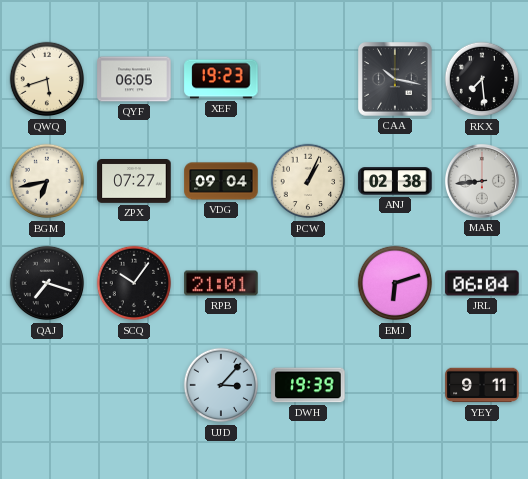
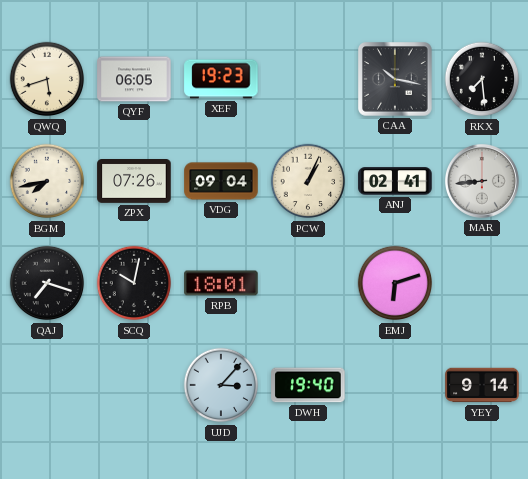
BGM: 6:43 -> 7:43 (47, 181)
ZPX: 07:27 -> 07:26 (134, 182)
ANJ: 02:38 -> 02:41 (395, 181)
SCQ: 10:06 -> 10:02 (134, 283)
RPB: 21:01 -> 18:01 (221, 283)
JRL: 06:04 -> none (482, 283)
DWH: 19:39 -> 19:40 (308, 385)
YEY: 9:11 -> 9:14 (482, 385)
